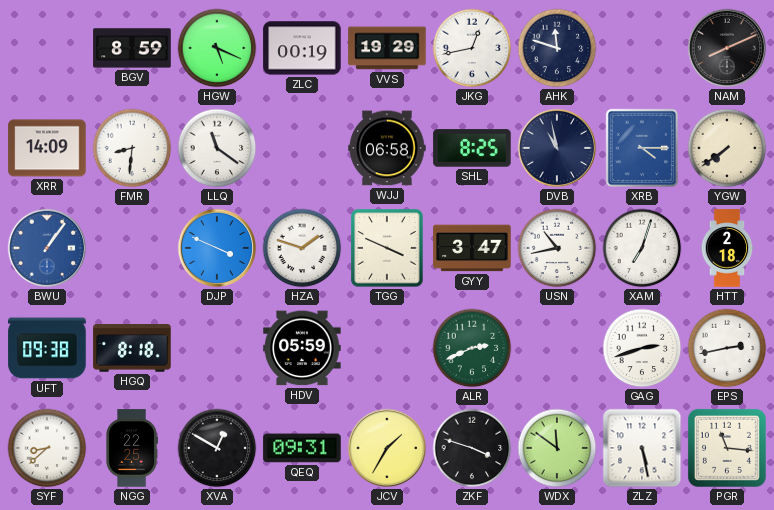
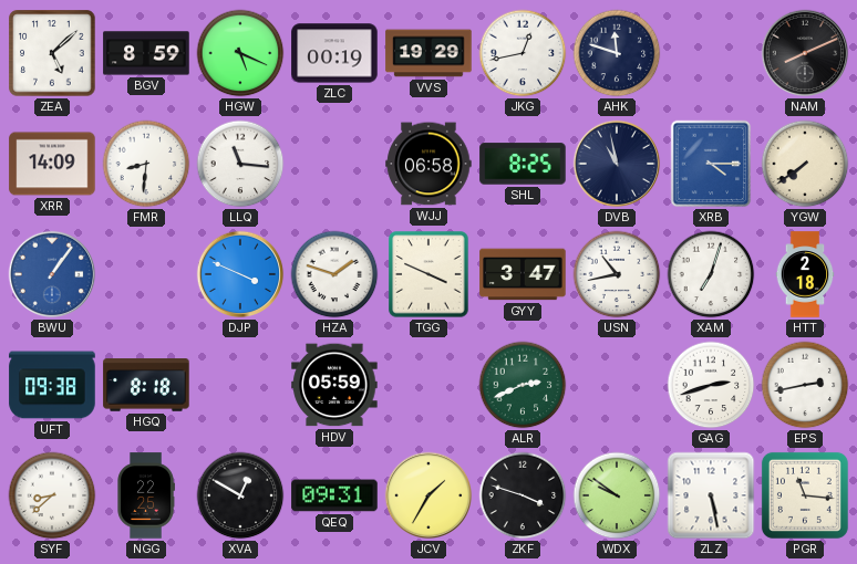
ZEA: none -> 5:08 (52, 53)
LLQ: 11:21 -> 11:16 (240, 164)
WDX: 11:51 -> 9:51 (617, 495)
